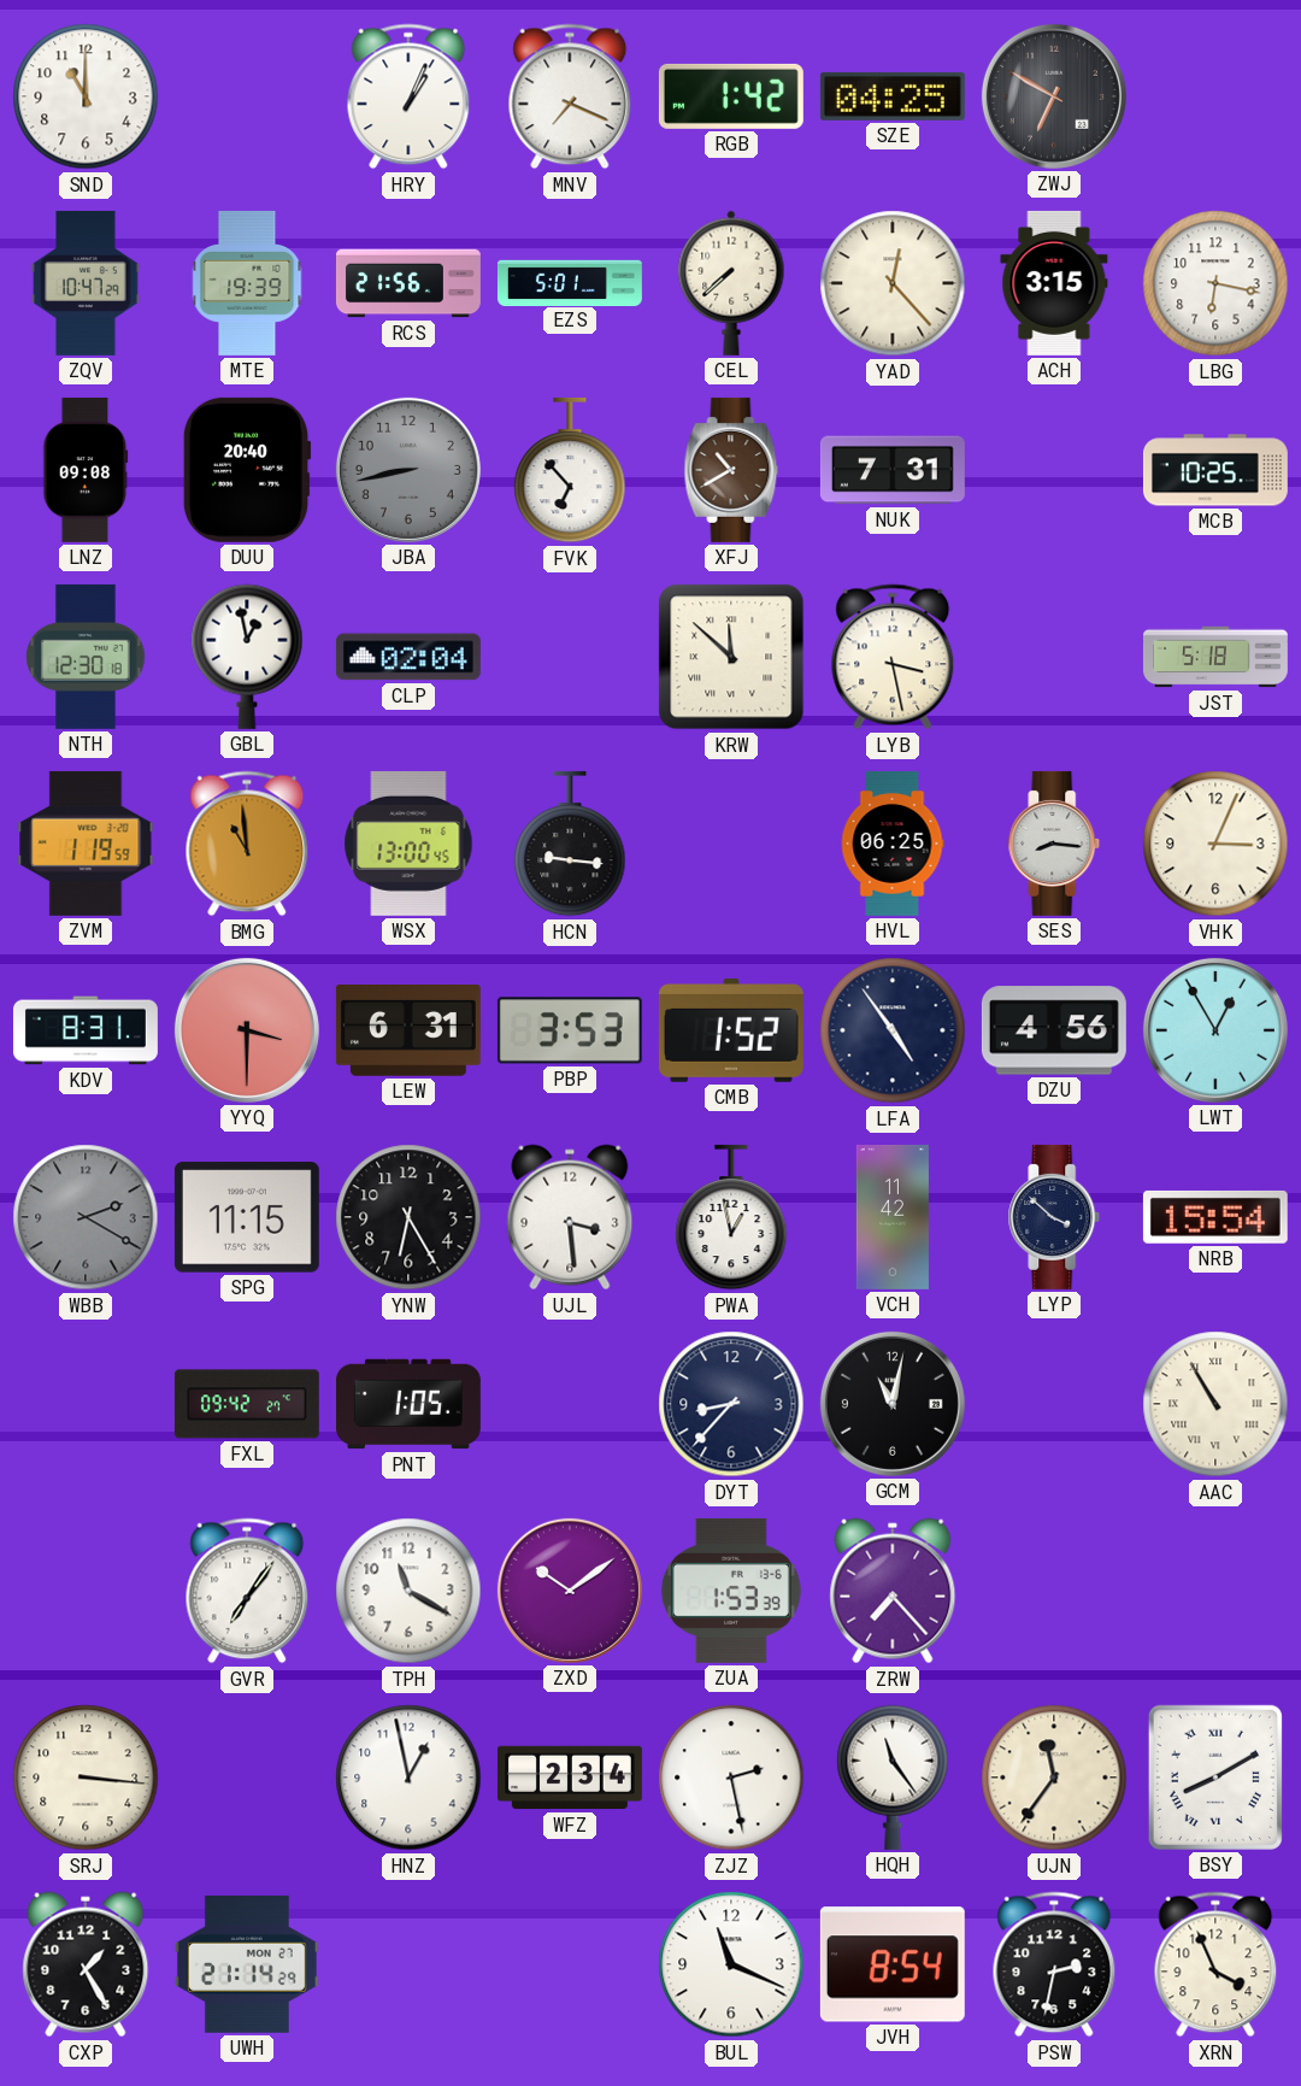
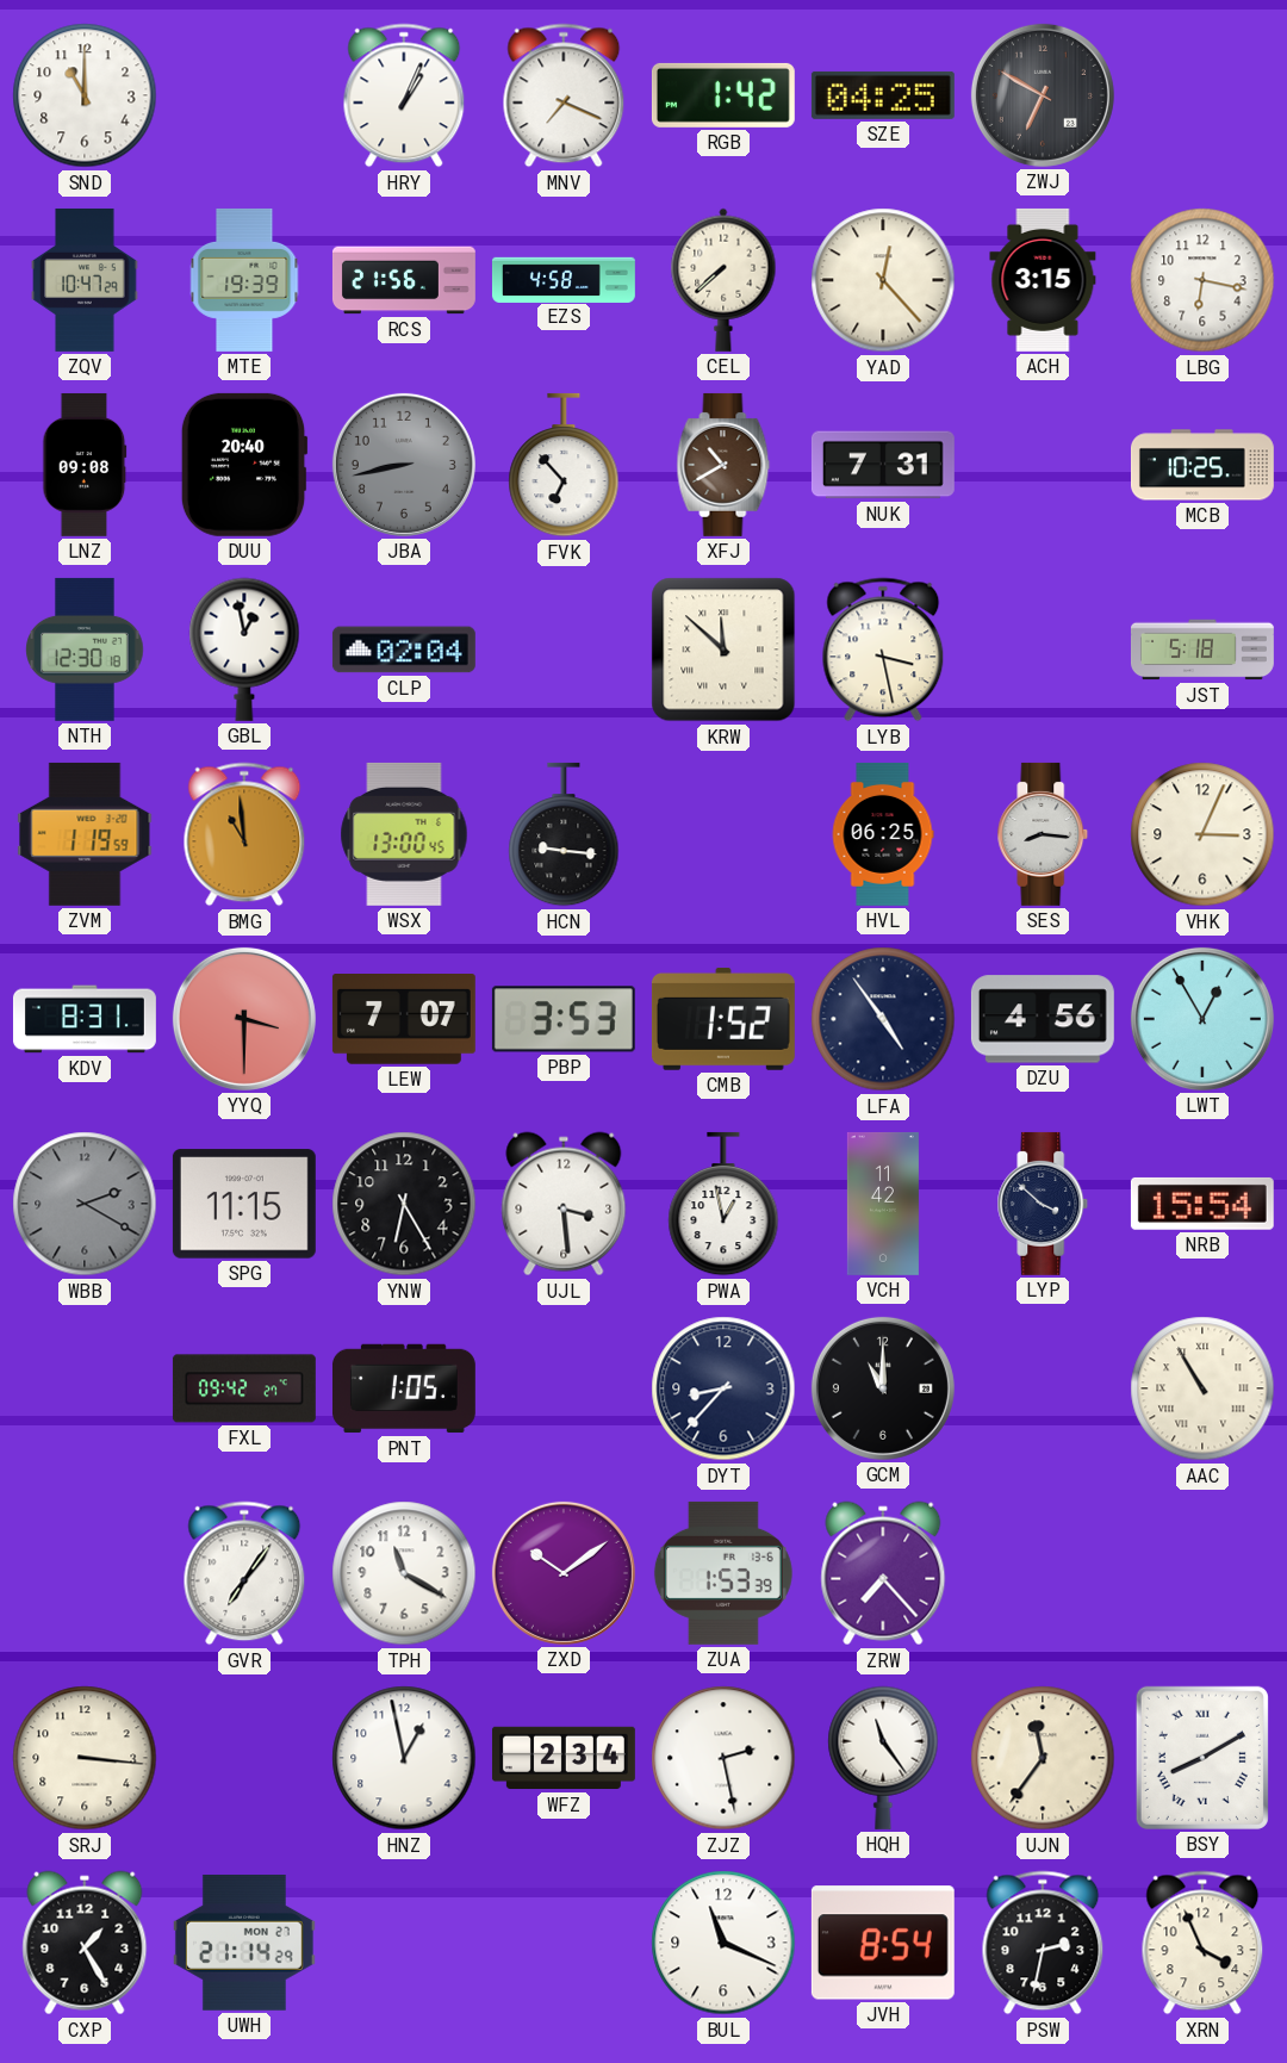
EZS: 5:01 -> 4:58 (564, 279)
LEW: 6:31 -> 7:07 (404, 1020)
GCM: 11:02 -> 11:00 (883, 1388)
